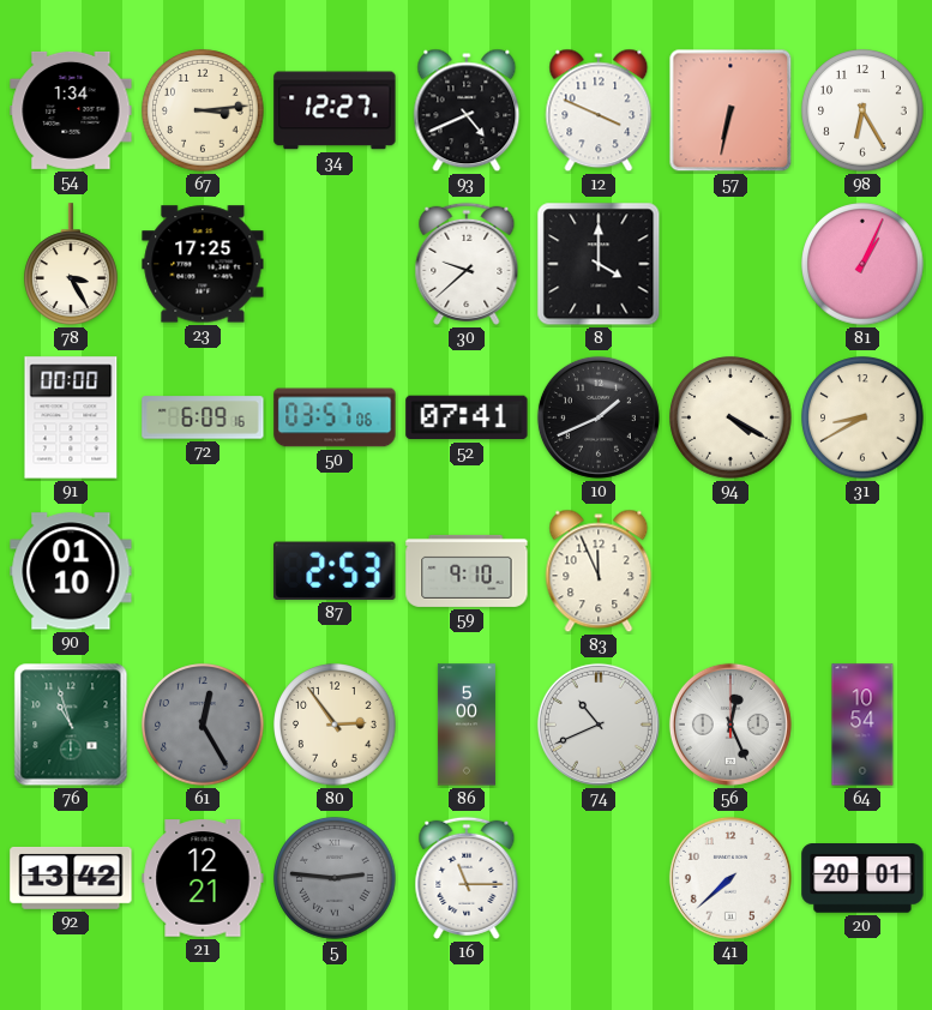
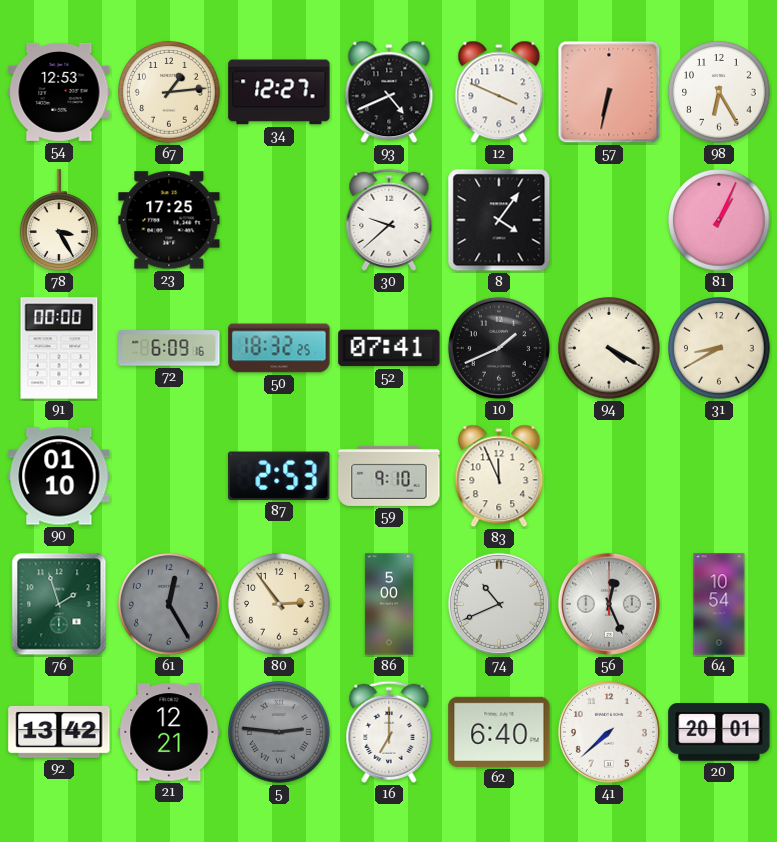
54: 1:34 -> 12:53 (59, 92)
67: 3:14 -> 1:14 (169, 92)
8: 4:00 -> 4:06 (499, 220)
50: 03:57 -> 18:32 (279, 348)
76: 10:57 -> 1:57 (59, 604)
16: 11:15 -> 7:00 (389, 732)
62: none -> 6:40 (499, 732)
